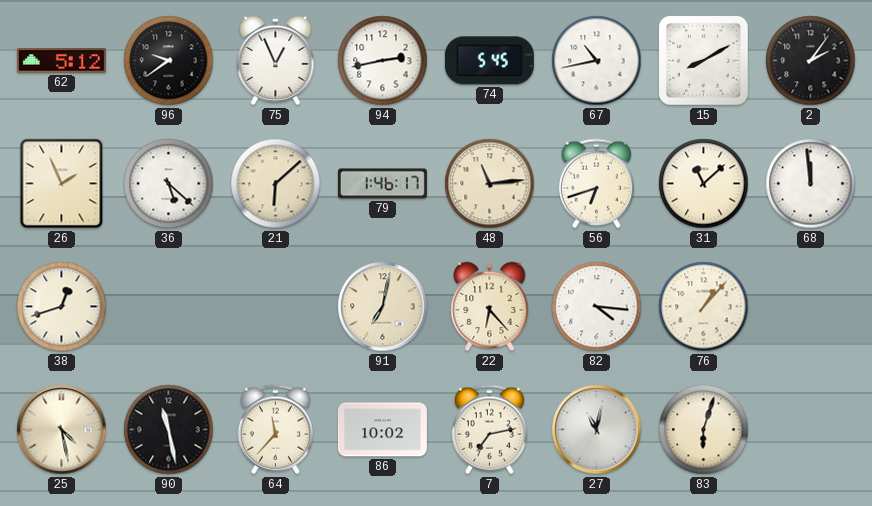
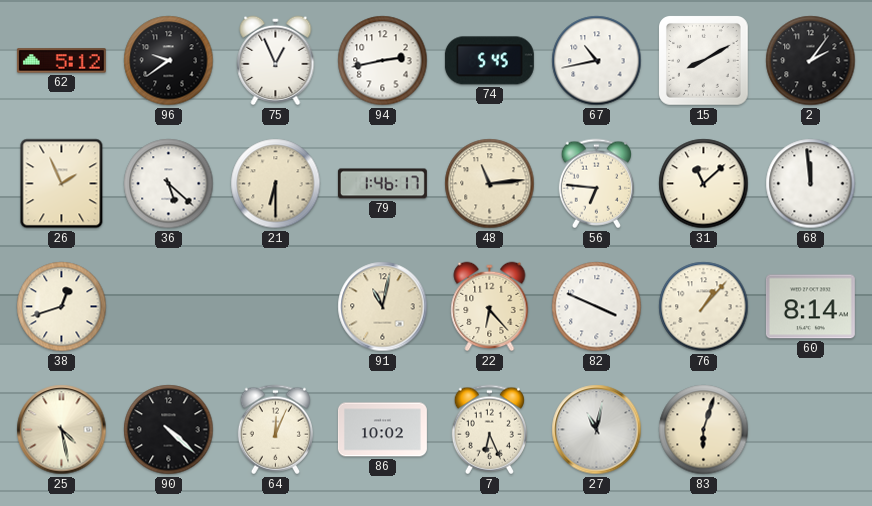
21: 6:08 -> 6:30 (276, 184)
56: 6:42 -> 6:46 (596, 184)
91: 7:02 -> 11:02 (383, 307)
82: 4:16 -> 3:49 (597, 307)
60: none -> 8:14 (810, 307)
90: 11:28 -> 4:22 (169, 430)
64: 11:37 -> 12:04 (275, 430)
7: 7:13 -> 6:26 (489, 430)
